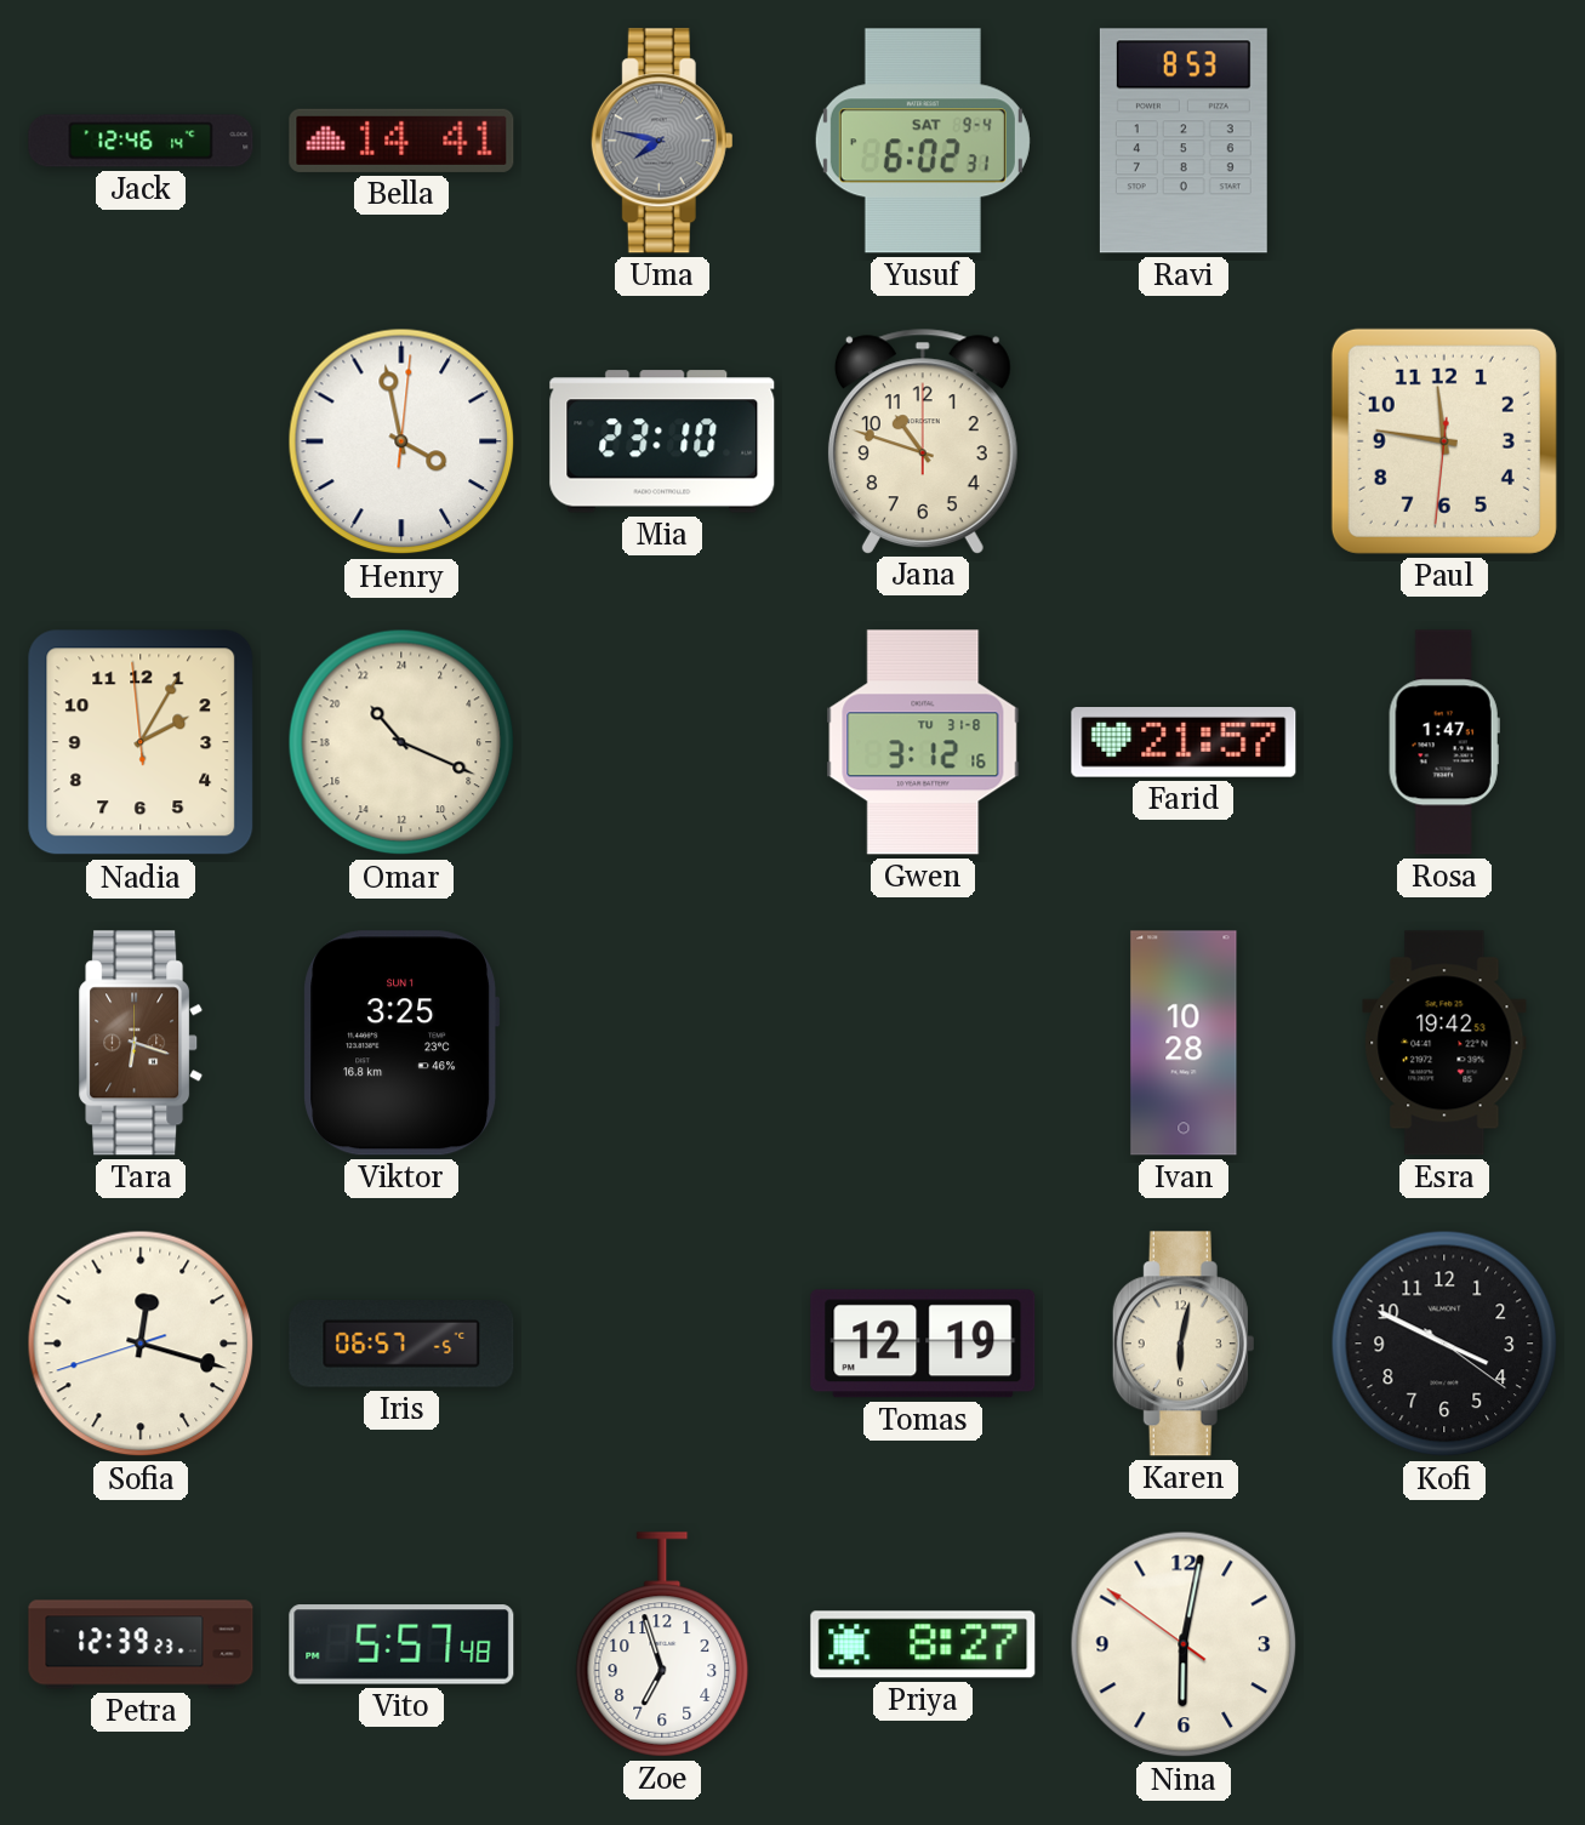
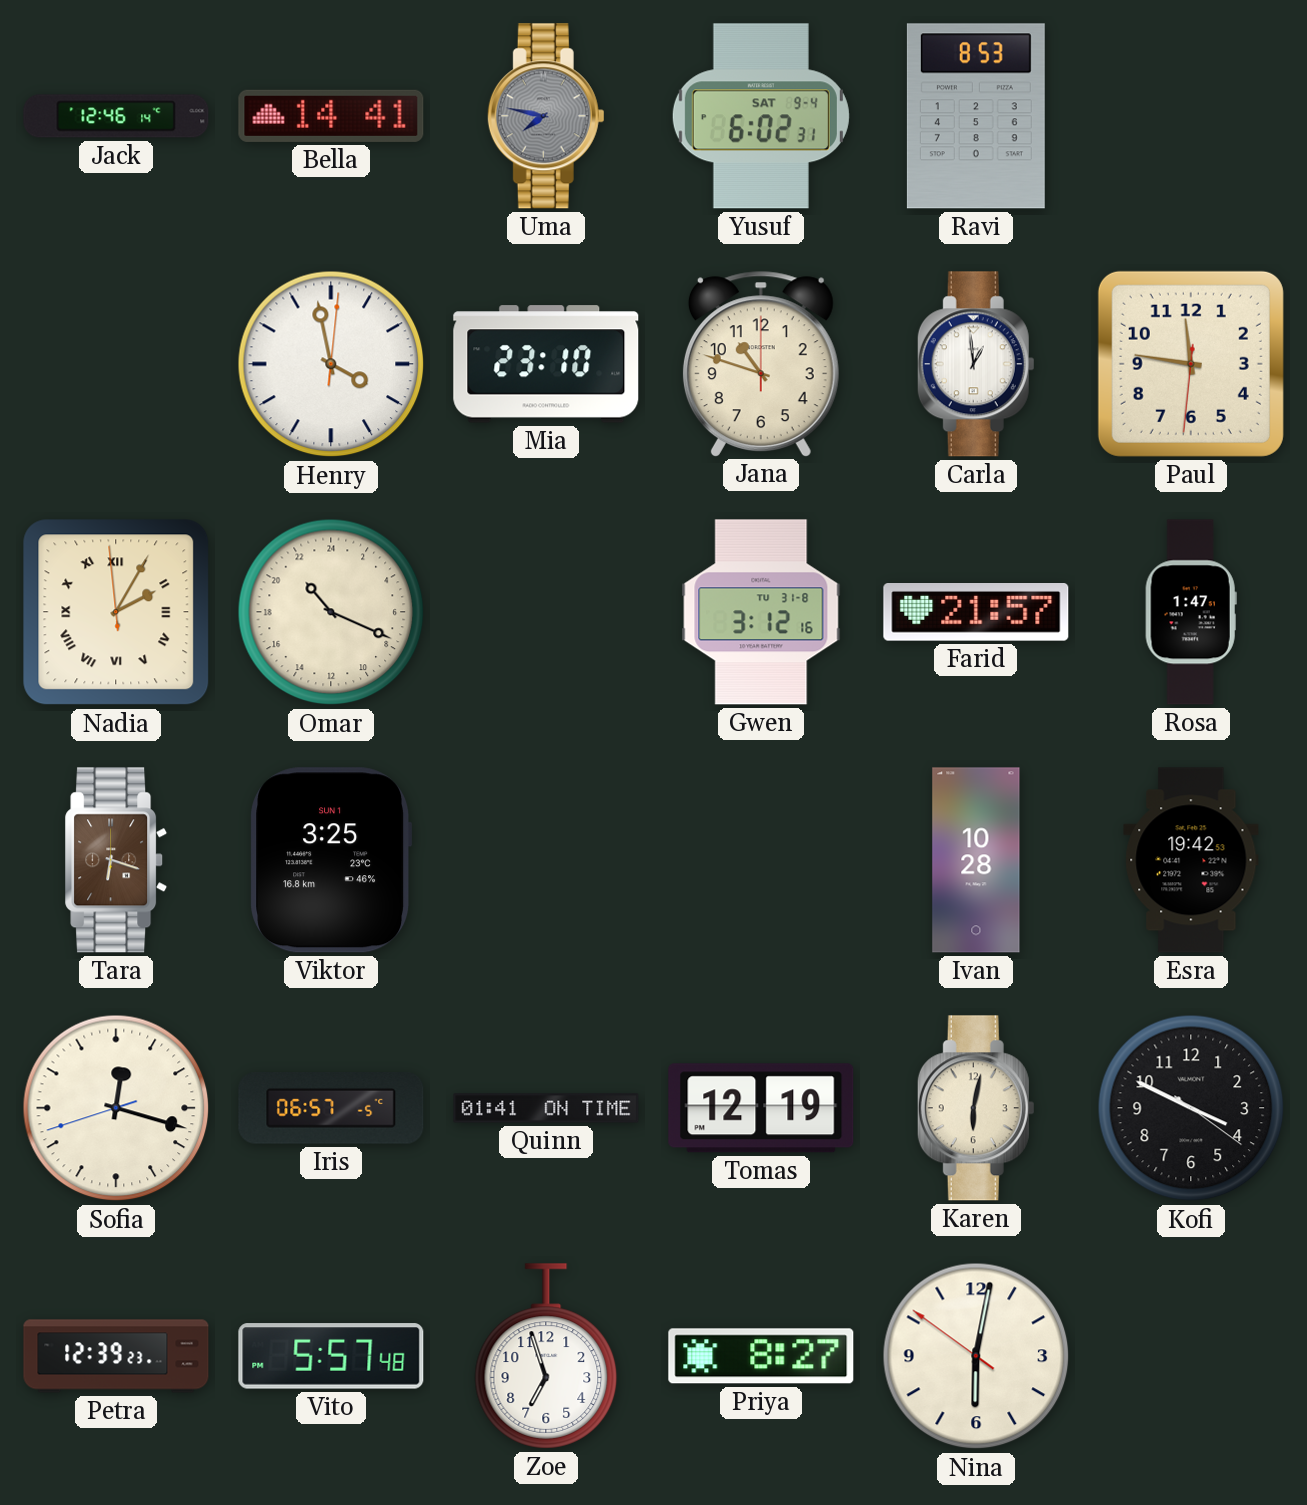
Carla: none -> 12:59 (976, 364)
Nadia numerals: Arabic -> Roman (116, 612)
Quinn: none -> 01:41 (546, 1108)
